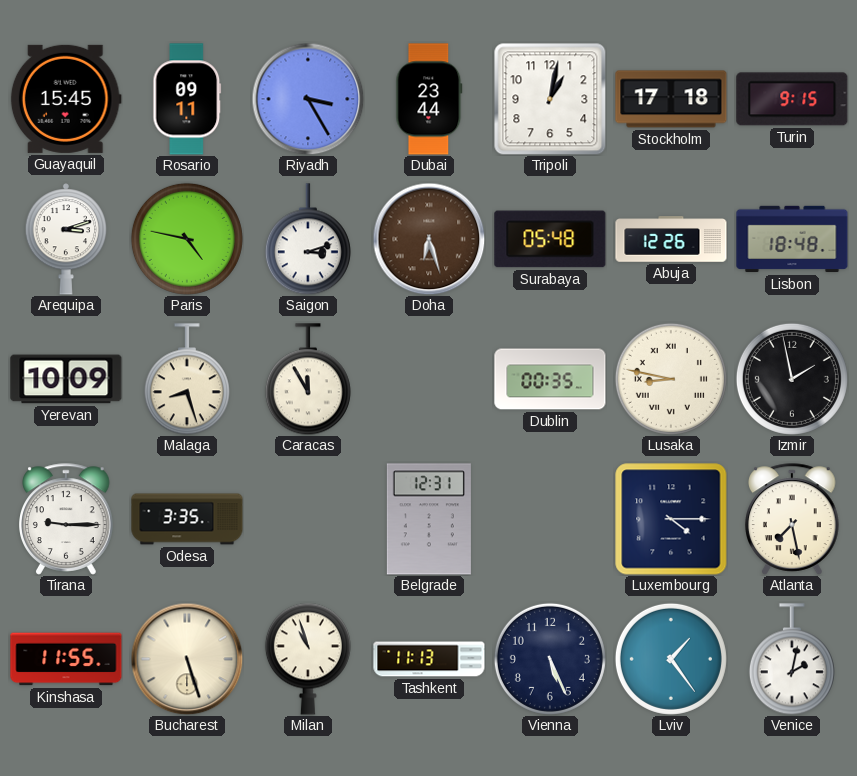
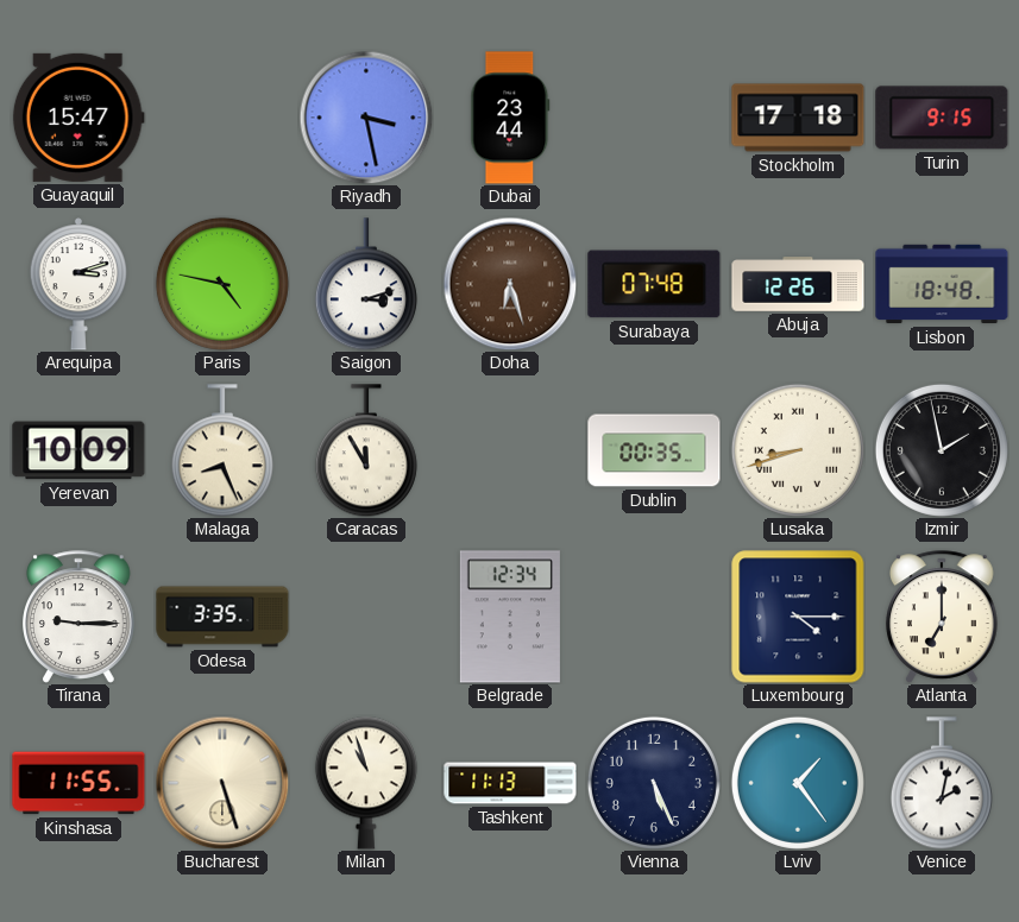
Guayaquil: 15:45 -> 15:47 (78, 118)
Rosario: 09:11 -> none (187, 99)
Riyadh: 3:25 -> 3:28 (366, 118)
Tripoli: 1:02 -> none (550, 99)
Surabaya: 05:48 -> 07:48 (654, 284)
Malaga: 8:27 -> 8:26 (222, 450)
Lusaka: 8:47 -> 8:42 (798, 450)
Belgrade: 12:31 -> 12:34 (510, 617)
Atlanta: 7:28 -> 7:00 (942, 617)
